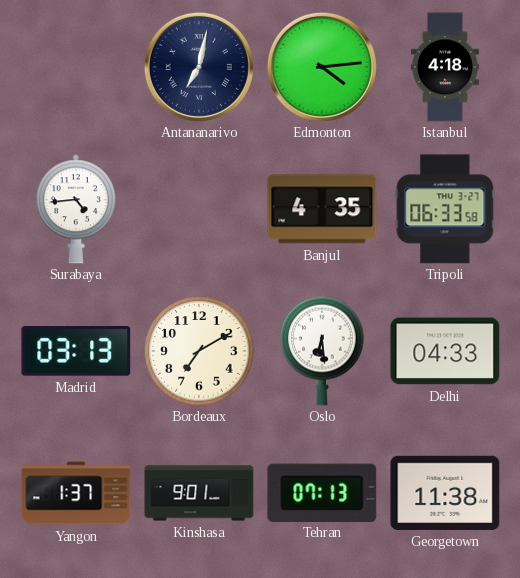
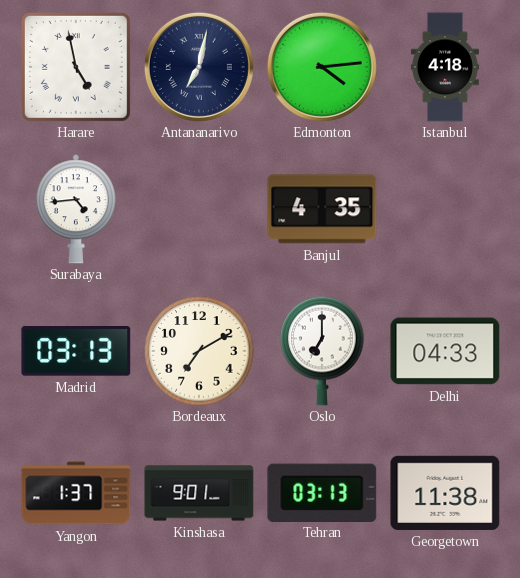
Harare: none -> 4:58 (76, 67)
Tripoli: 06:33 -> none (445, 209)
Oslo: 6:29 -> 7:00 (322, 351)
Tehran: 07:13 -> 03:13 (322, 492)
